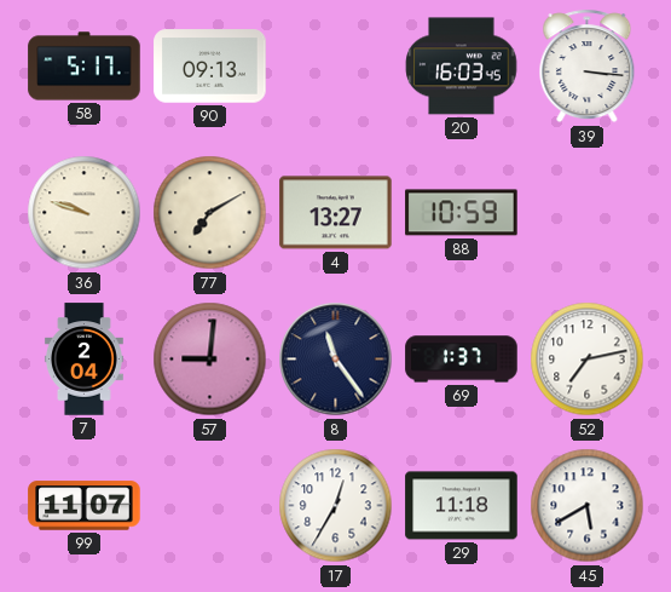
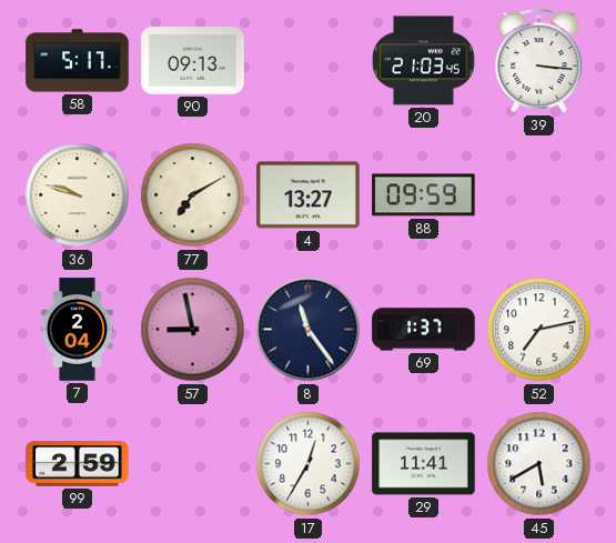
20: 16:03 -> 21:03 (424, 61)
88: 10:59 -> 09:59 (424, 195)
57: 9:01 -> 8:58 (193, 330)
99: 11:07 -> 2:59 (78, 464)
29: 11:18 -> 11:41 (424, 464)
